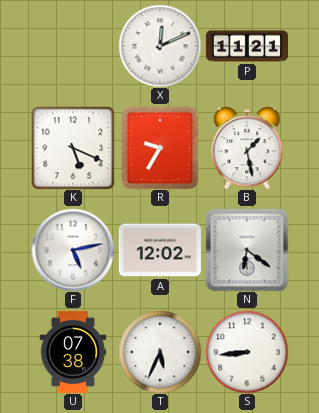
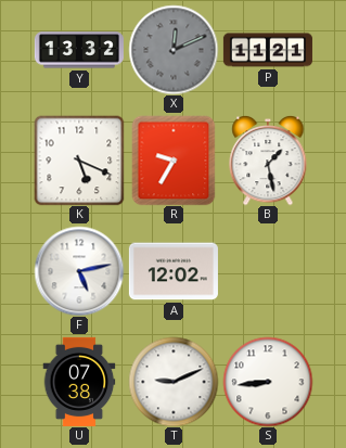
Y: none -> 13:32 (79, 50)
X dial: white -> grey (174, 50)
N: 6:21 -> none (247, 250)
T: 5:34 -> 9:11 (174, 382)
